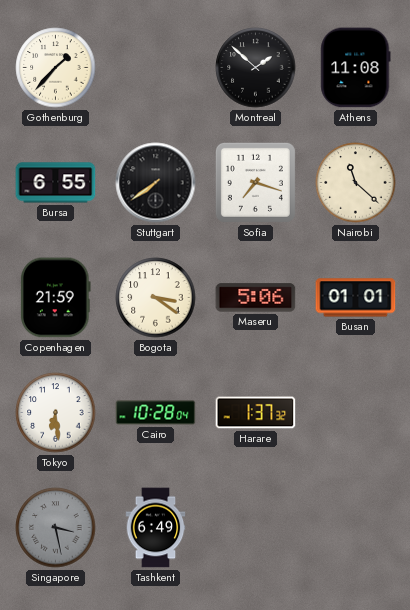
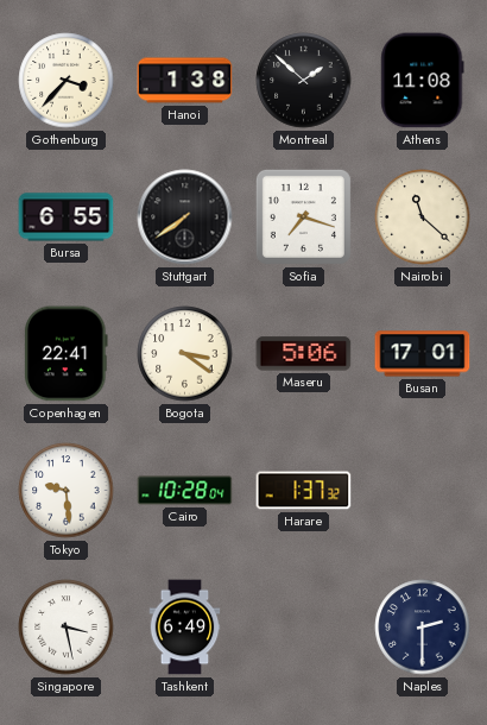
Gothenburg: 1:37 -> 3:37 (67, 81)
Hanoi: none -> 1:38 (185, 81)
Copenhagen: 21:59 -> 22:41 (67, 354)
Busan: 01:01 -> 17:01 (423, 354)
Tokyo: 6:29 -> 9:29 (67, 491)
Singapore dial: grey -> white (67, 628)
Naples: none -> 2:30 (423, 628)
